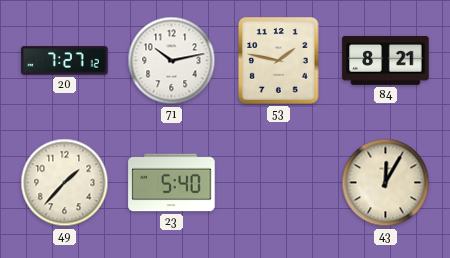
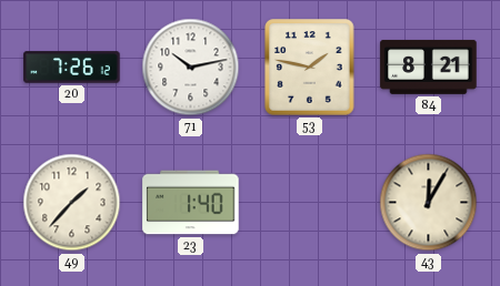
20: 7:27 -> 7:26 (72, 68)
23: 5:40 -> 1:40 (191, 203)
